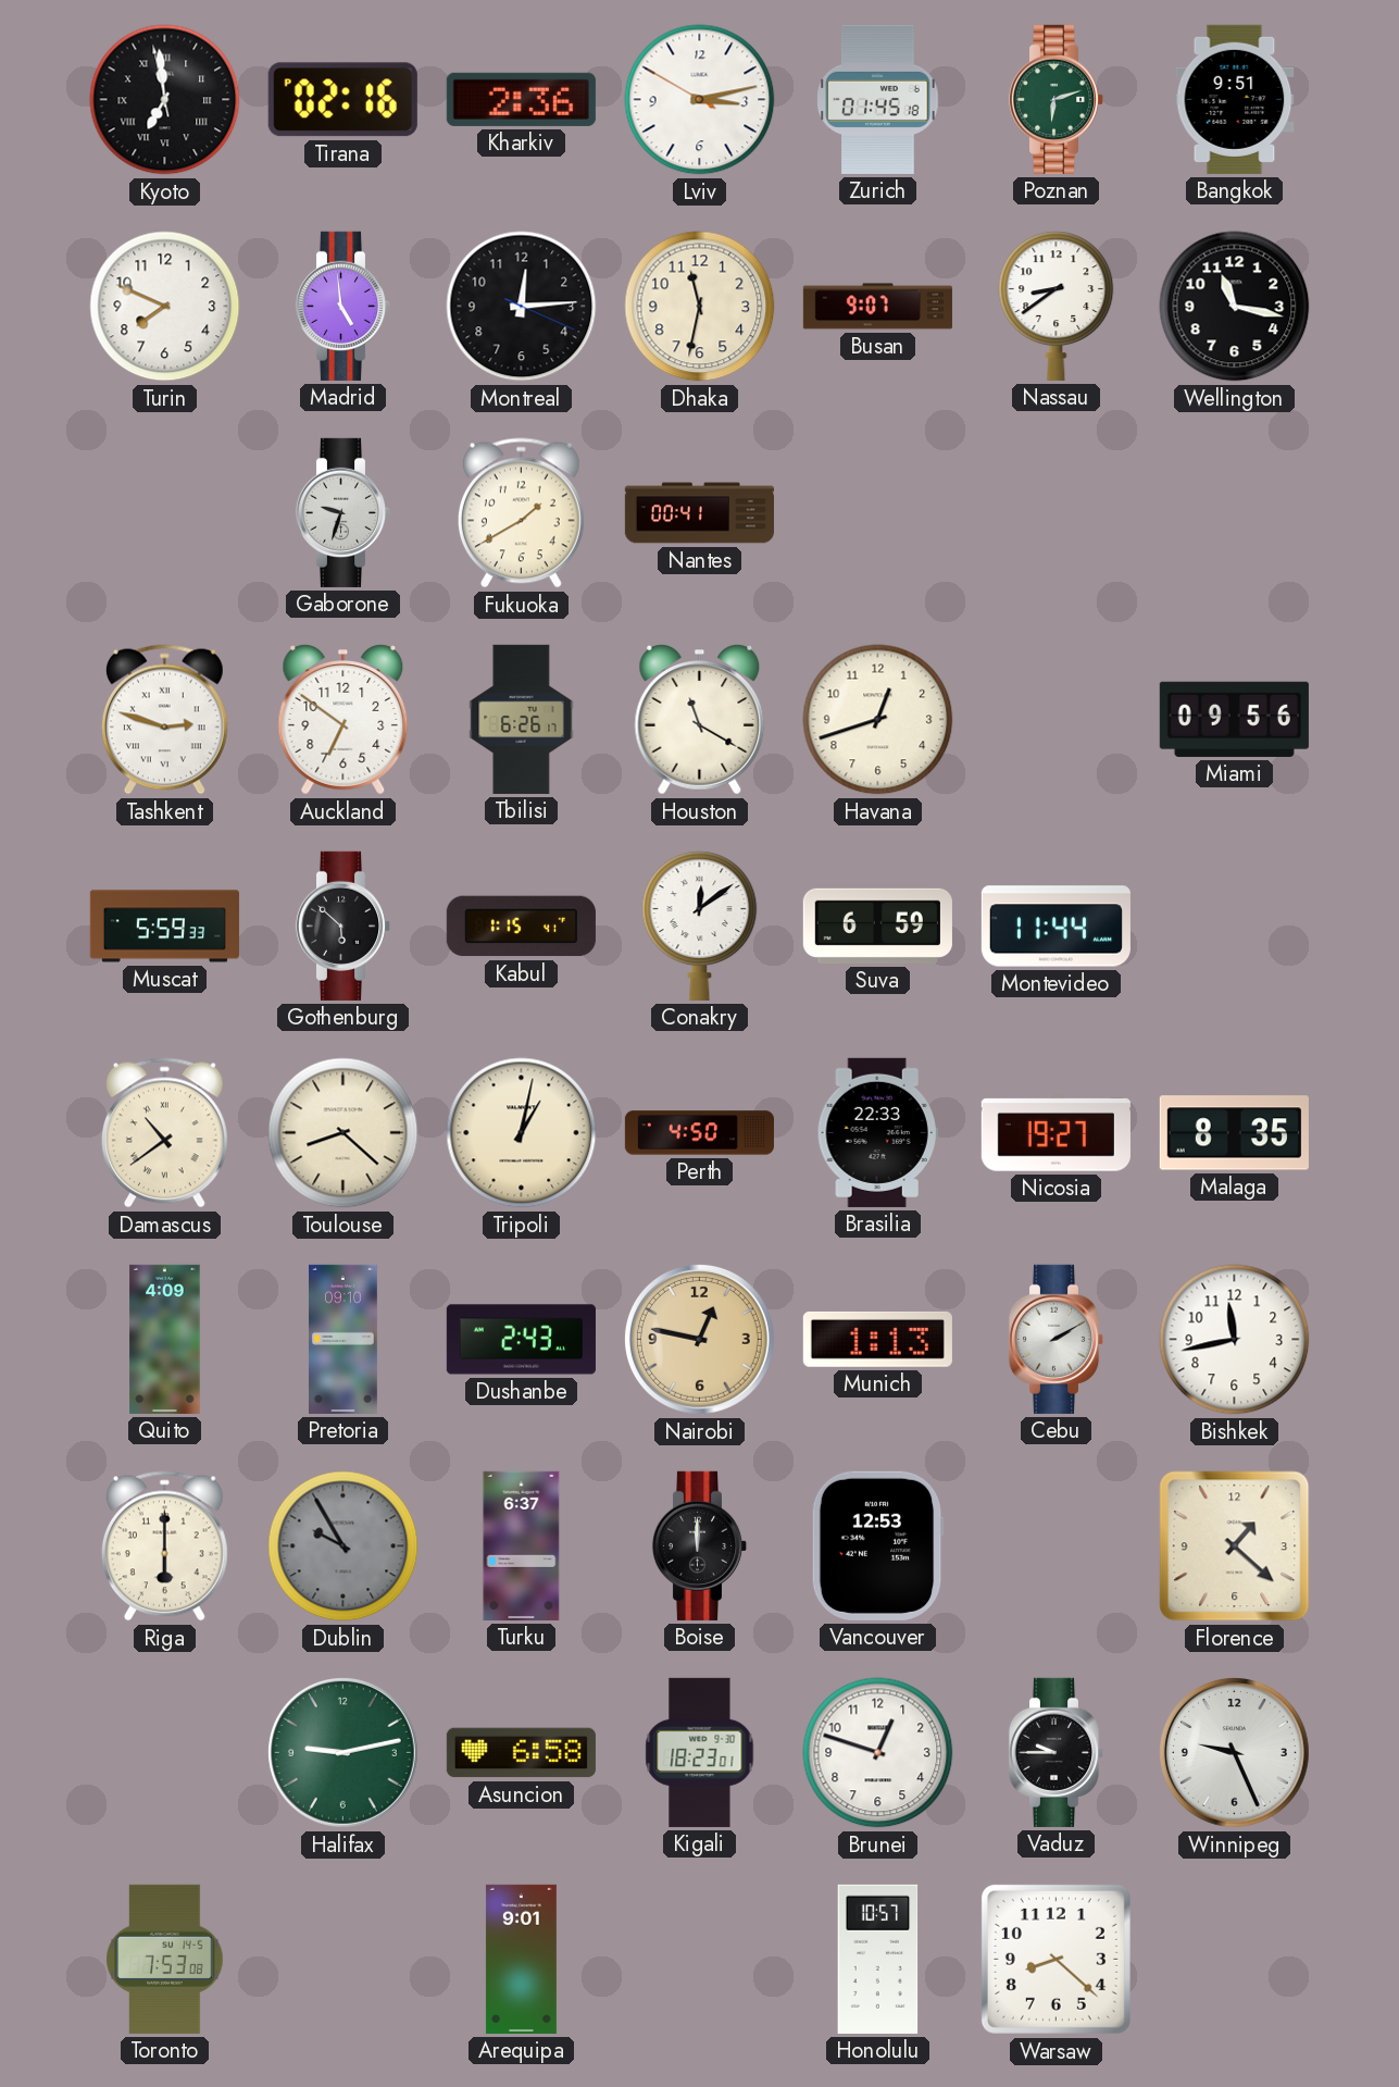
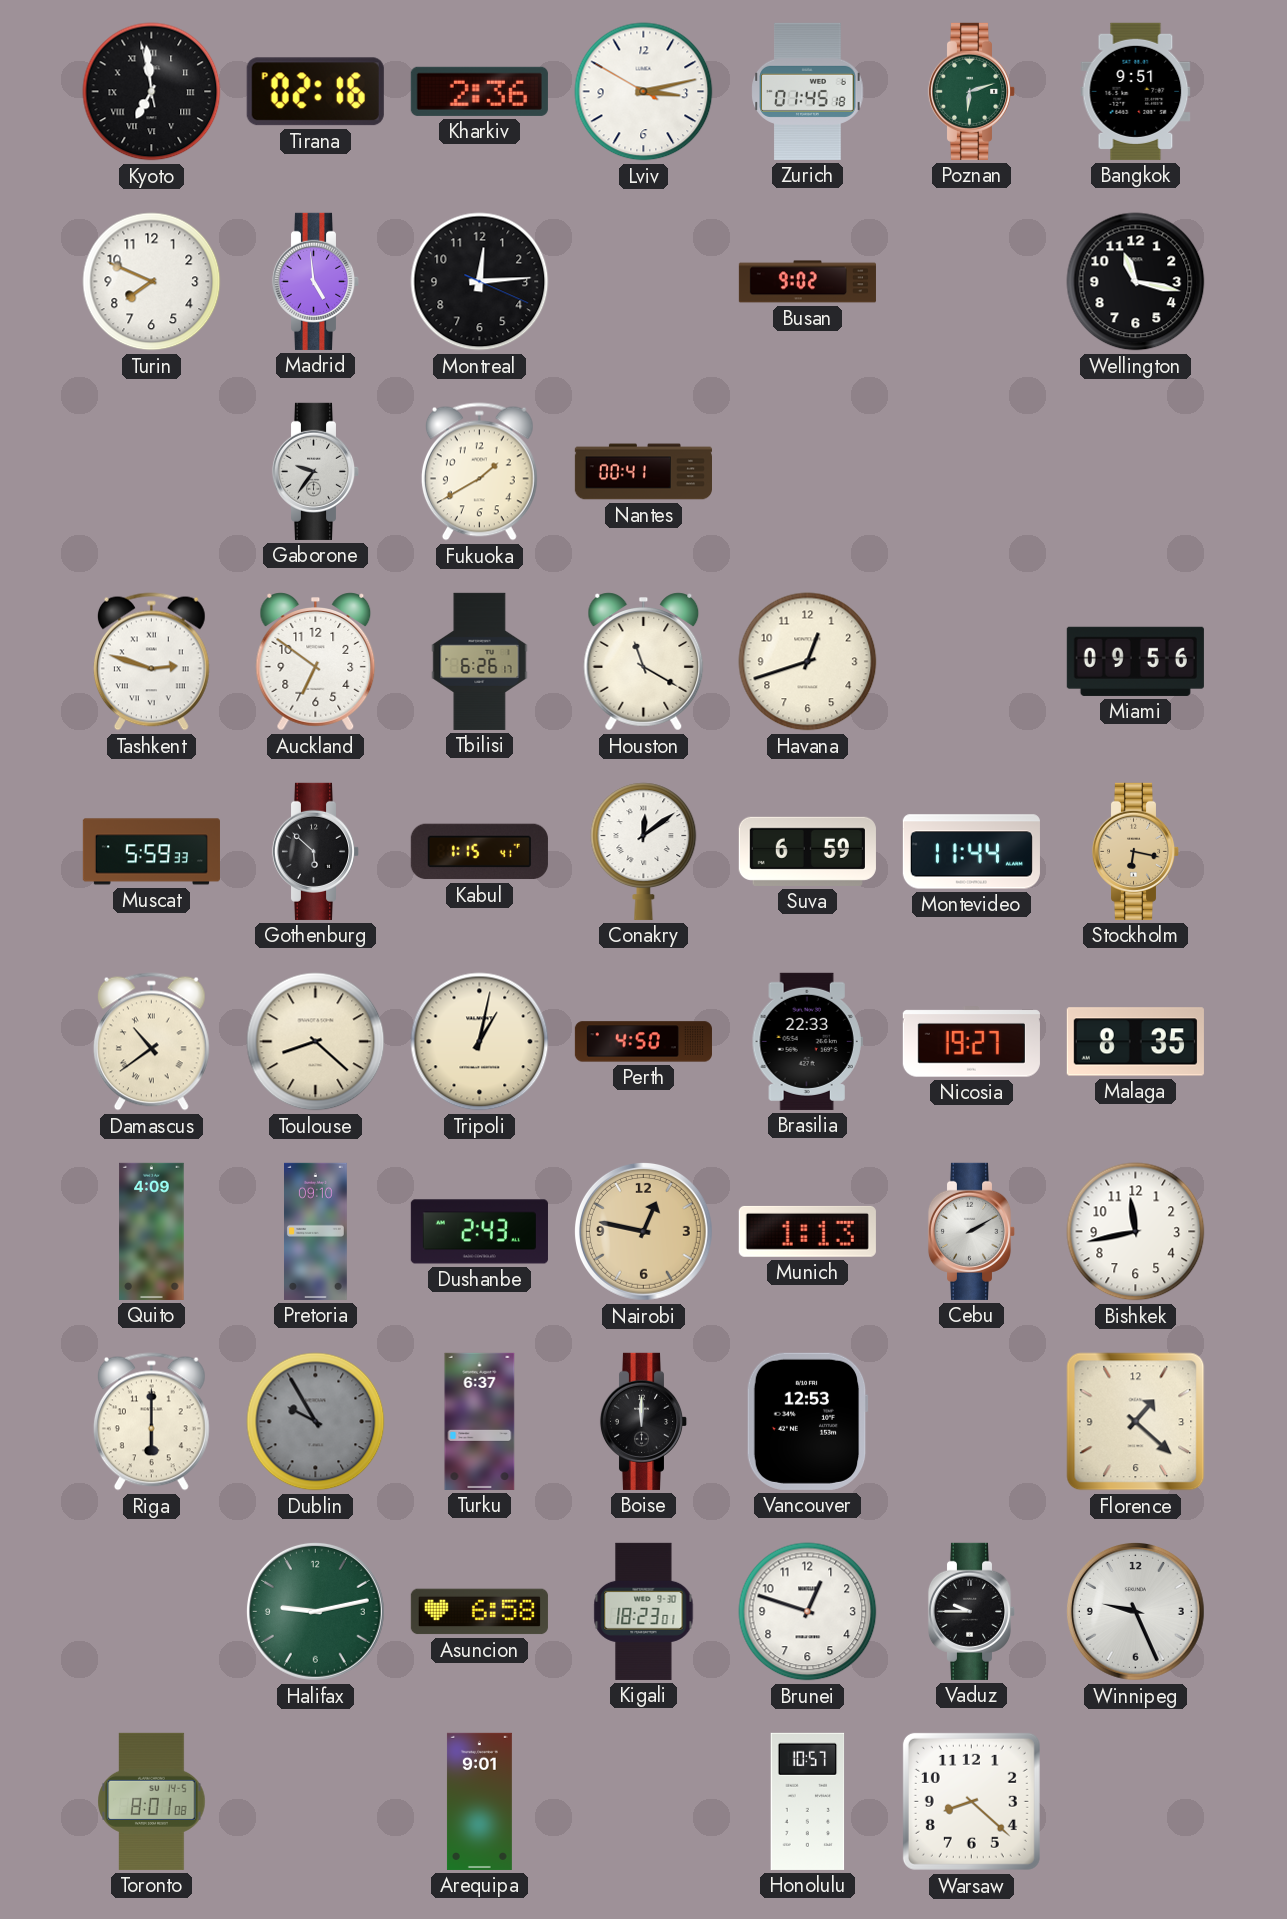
Dhaka: 11:32 -> none (700, 307)
Busan: 9:07 -> 9:02 (807, 282)
Nassau: 8:39 -> none (1057, 306)
Gaborone: 9:33 -> 9:36 (316, 471)
Stockholm: none -> 6:17 (1136, 851)
Toronto: 7:53 -> 8:01 (152, 1801)
